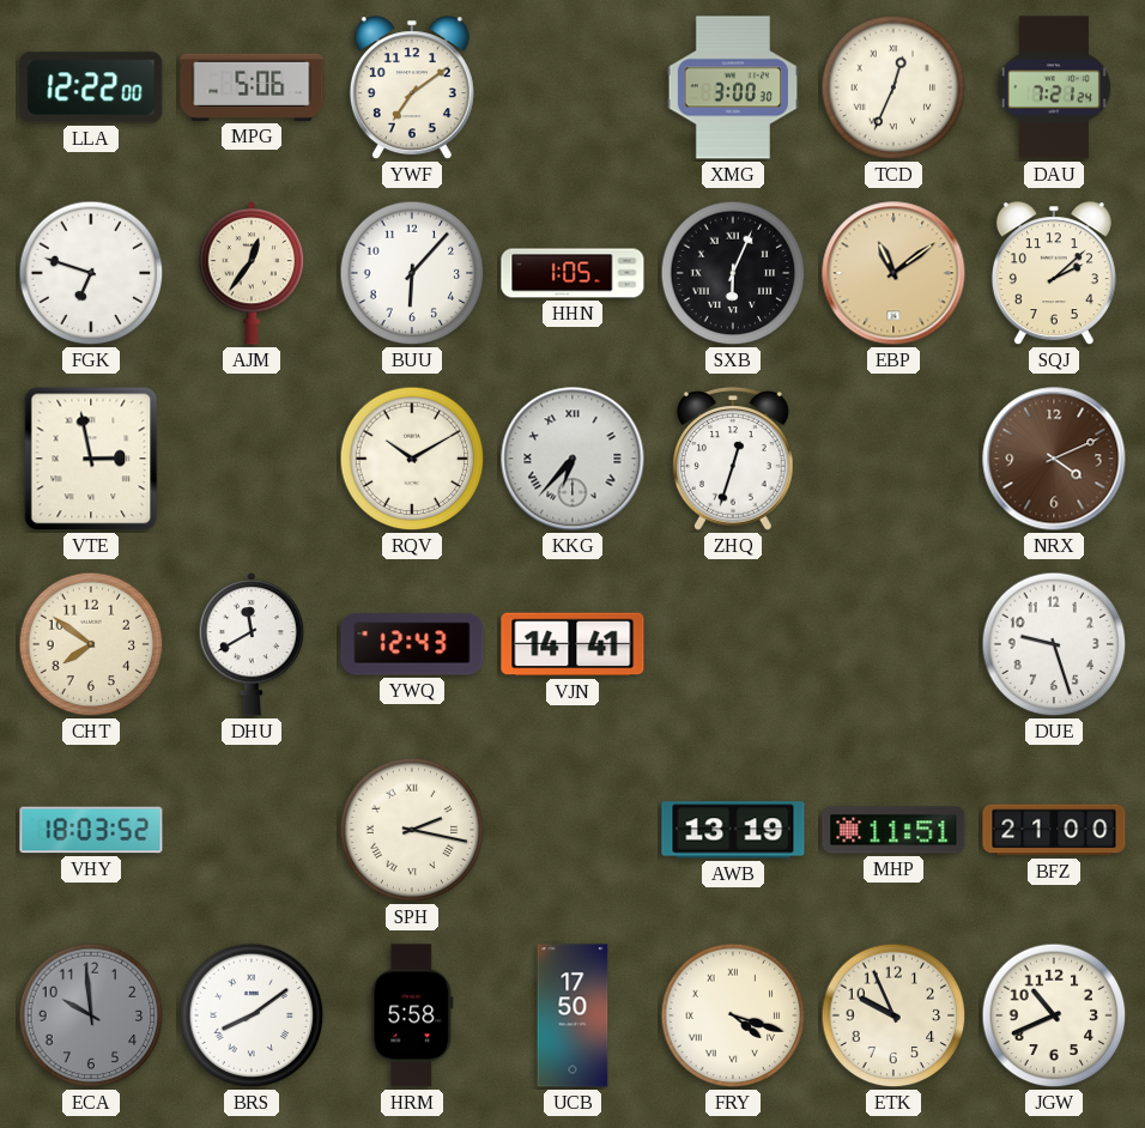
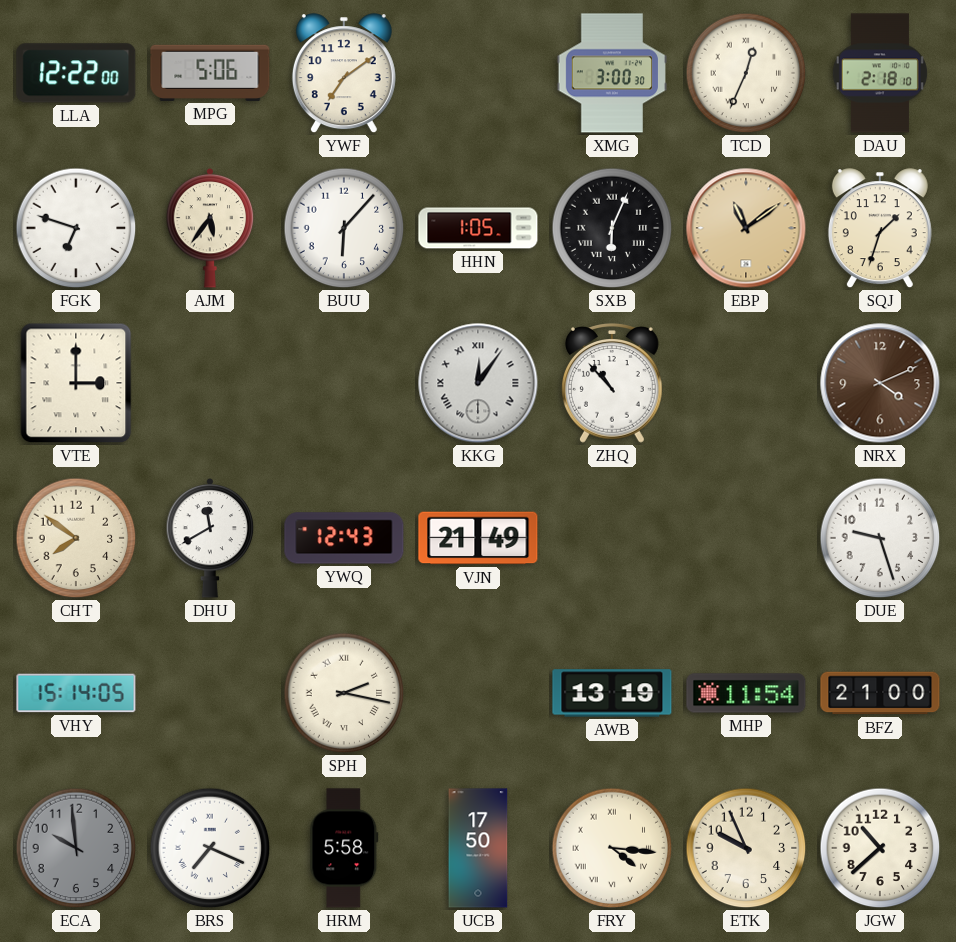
DAU: 7:21 -> 2:18 (880, 73)
AJM: 12:36 -> 5:36 (210, 228)
SQJ: 2:08 -> 1:33 (880, 229)
VTE: 2:58 -> 3:00 (76, 383)
RQV: 10:10 -> none (412, 459)
KKG: 6:37 -> 12:06 (478, 383)
ZHQ: 12:33 -> 10:53 (612, 383)
VJN: 14:41 -> 21:49 (478, 538)
VHY: 18:03 -> 15:14 (76, 693)
MHP: 11:51 -> 11:54 (746, 693)
BRS: 8:09 -> 7:19 (210, 848)
FRY: 4:18 -> 4:16 (612, 848)
JGW: 10:41 -> 10:38 (880, 848)
